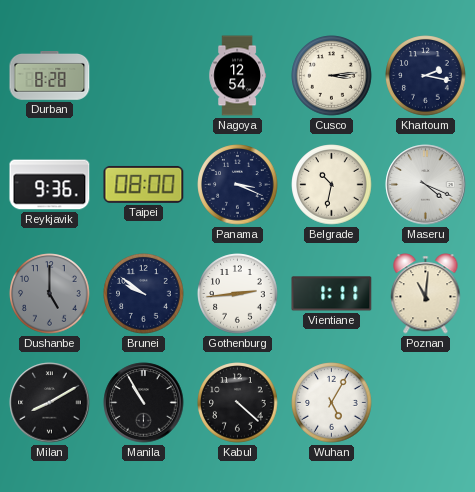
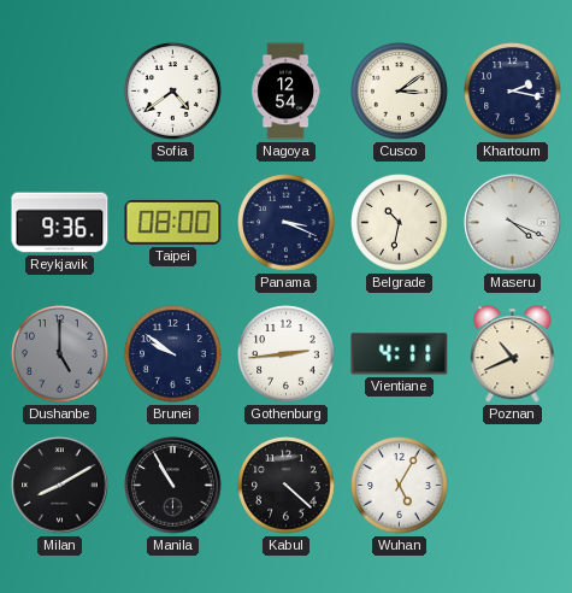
Durban: 8:28 -> none (50, 76)
Sofia: none -> 4:39 (173, 92)
Cusco: 3:14 -> 3:09 (400, 92)
Vientiane: 1:11 -> 4:11 (400, 354)
Poznan: 11:01 -> 10:41 (513, 354)
